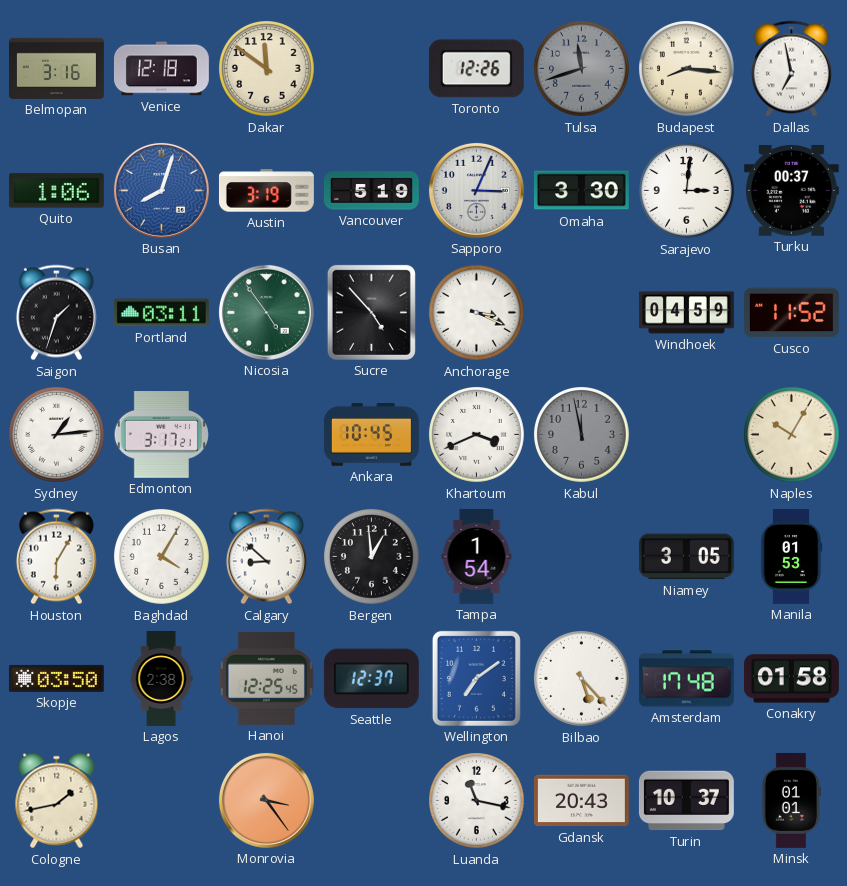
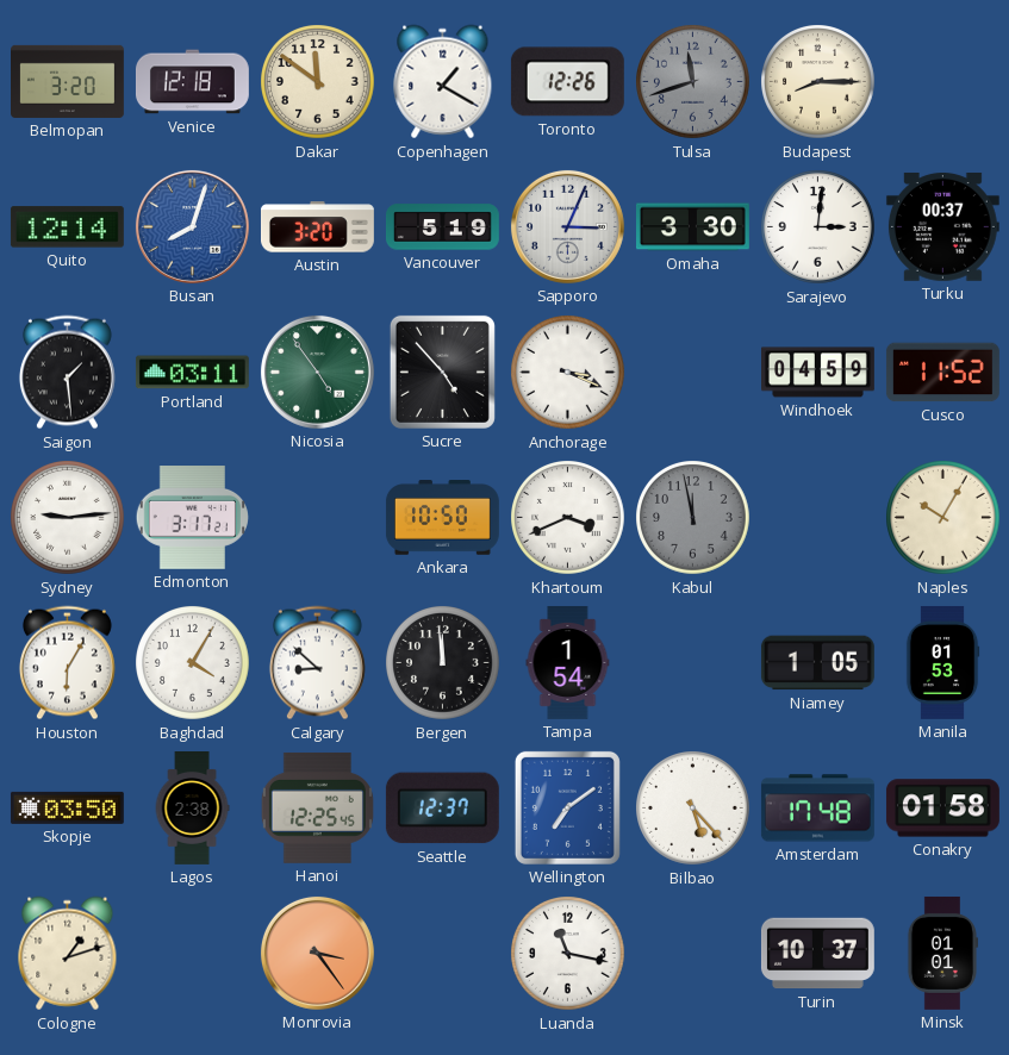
Belmopan: 3:16 -> 3:20 (68, 81)
Copenhagen: none -> 1:20 (443, 82)
Budapest: 8:16 -> 8:15 (818, 82)
Dallas: 6:58 -> none (791, 69)
Quito: 1:06 -> 12:14 (67, 227)
Austin: 3:19 -> 3:20 (317, 227)
Saigon: 1:33 -> 1:29 (67, 373)
Sydney: 1:14 -> 9:14 (68, 518)
Ankara: 10:45 -> 10:50 (442, 518)
Bergen: 12:59 -> 11:59 (443, 663)
Niamey: 3:05 -> 1:05 (817, 663)
Cologne: 1:43 -> 1:12 (68, 954)
Gdansk: 20:43 -> none (581, 801)
